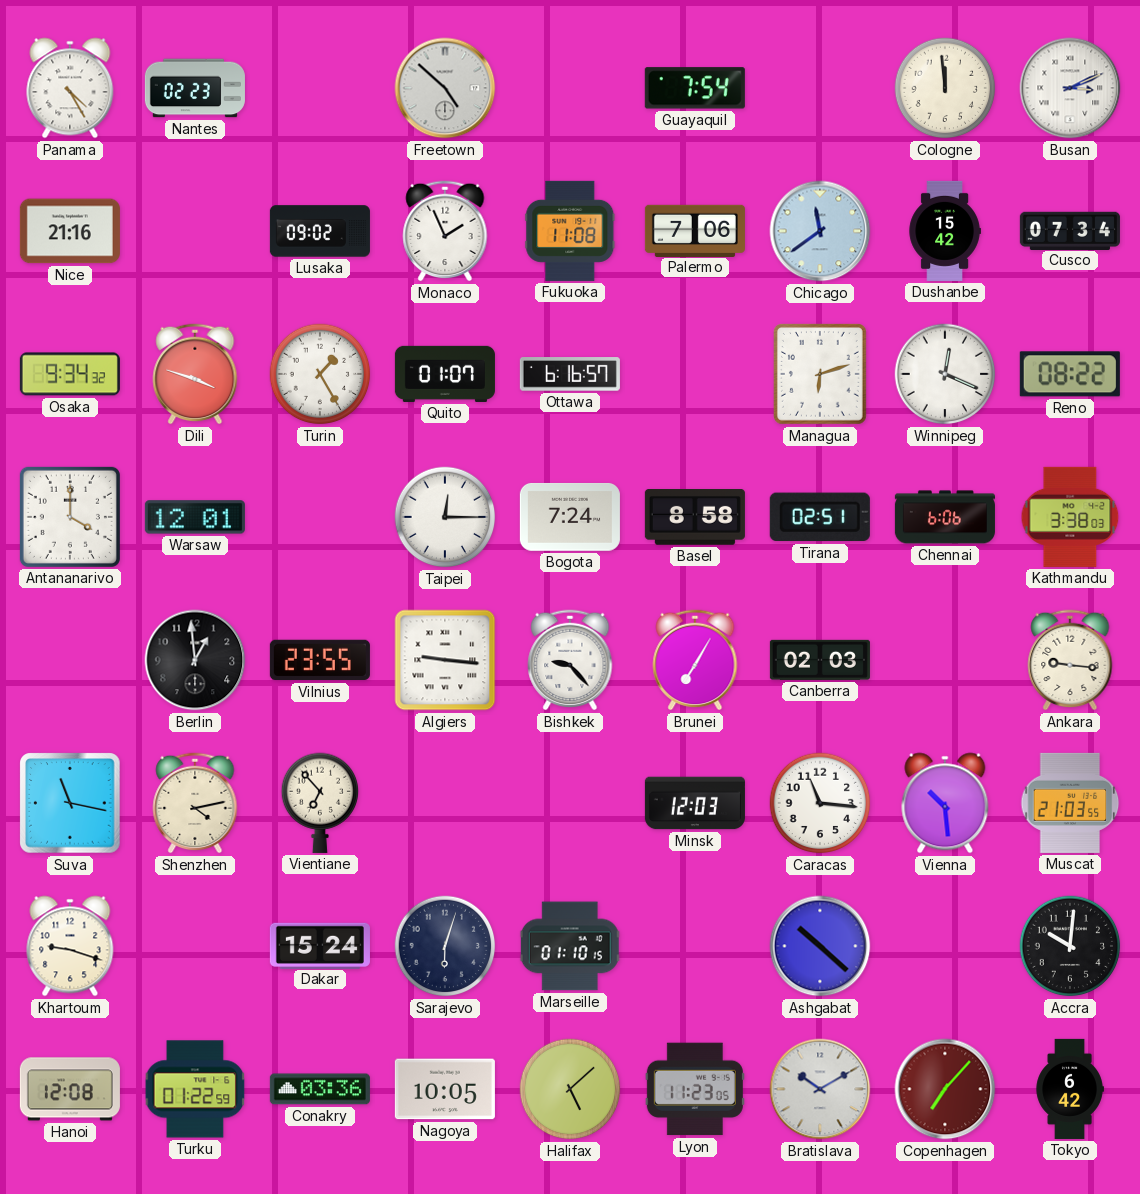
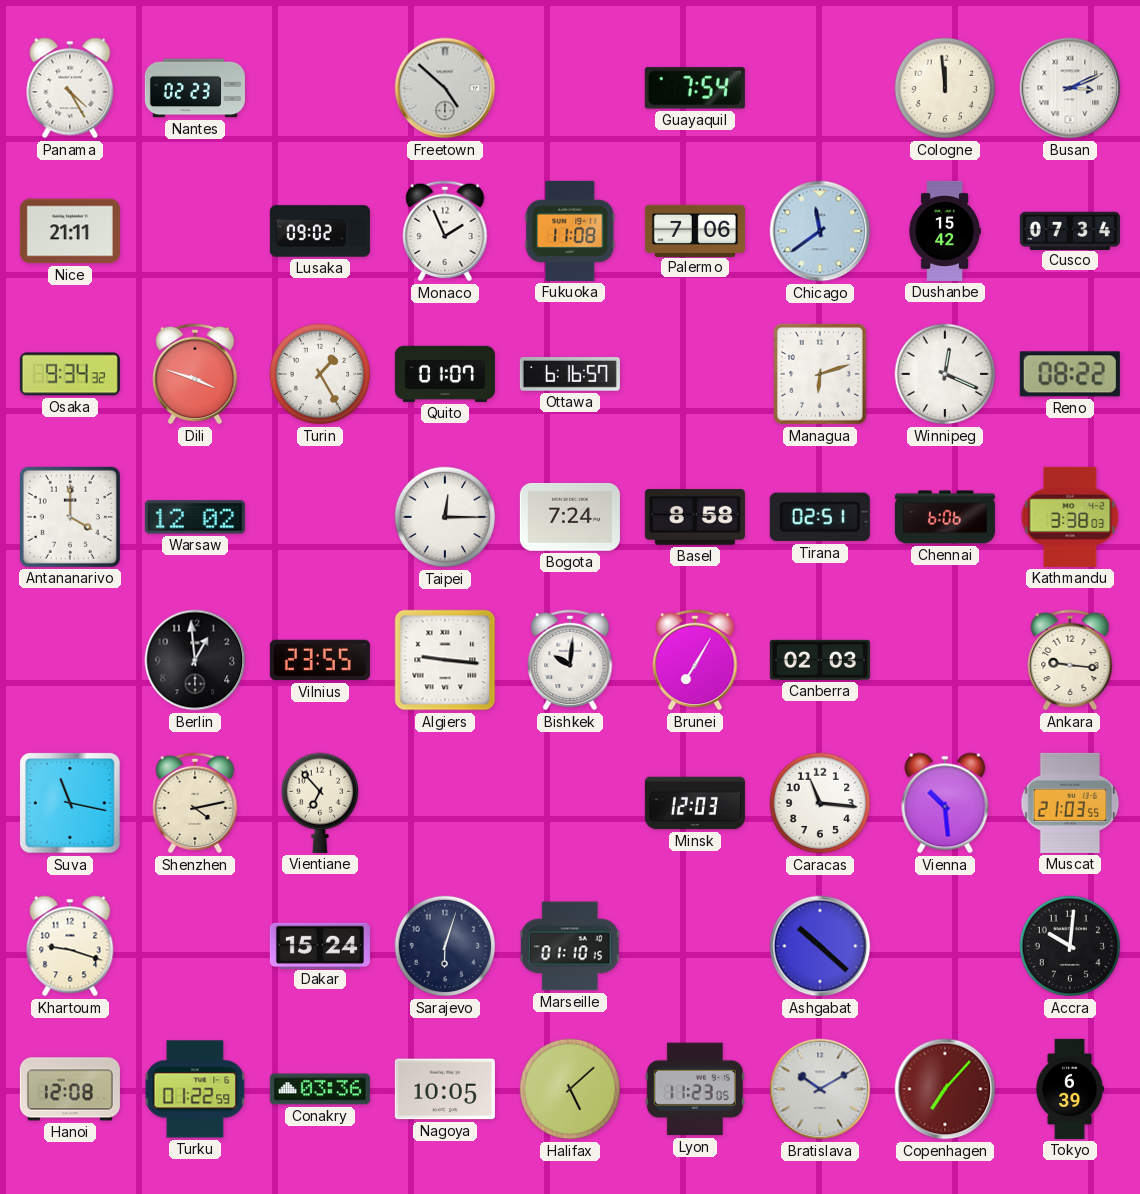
Nice: 21:16 -> 21:11 (70, 231)
Warsaw: 12:01 -> 12:02 (195, 517)
Bishkek: 9:23 -> 10:01 (570, 660)
Tokyo: 6:42 -> 6:39 (1070, 1089)
